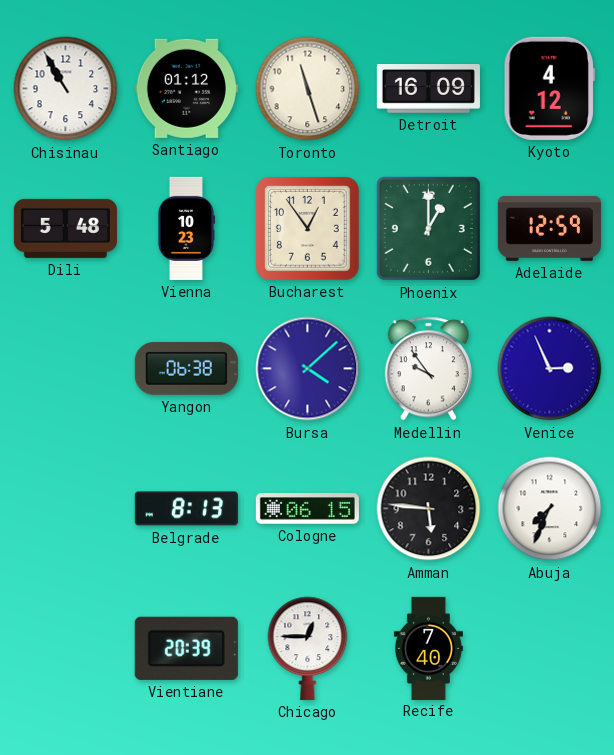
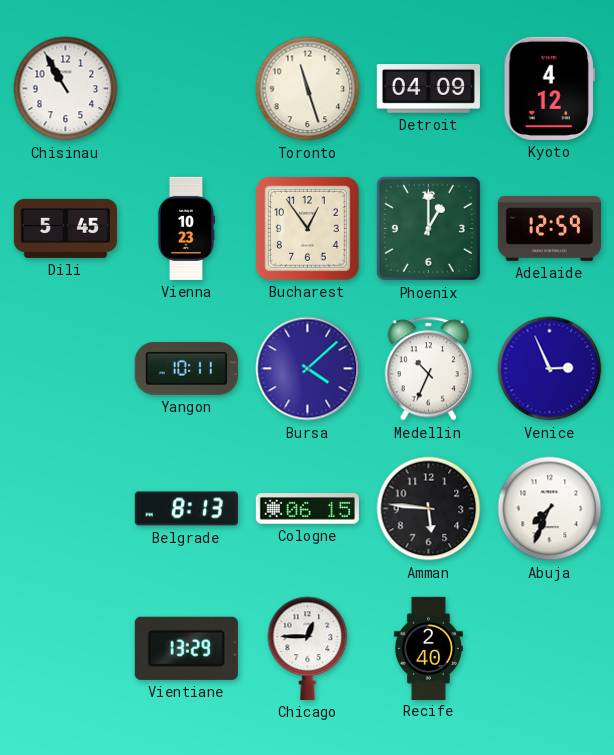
Santiago: 01:12 -> none (186, 88)
Detroit: 16:09 -> 04:09 (428, 89)
Dili: 5:48 -> 5:45 (65, 228)
Yangon: 06:38 -> 10:11 (186, 368)
Medellin: 9:54 -> 10:34 (428, 369)
Vientiane: 20:39 -> 13:29 (186, 648)
Recife: 7:40 -> 2:40 (428, 648)
